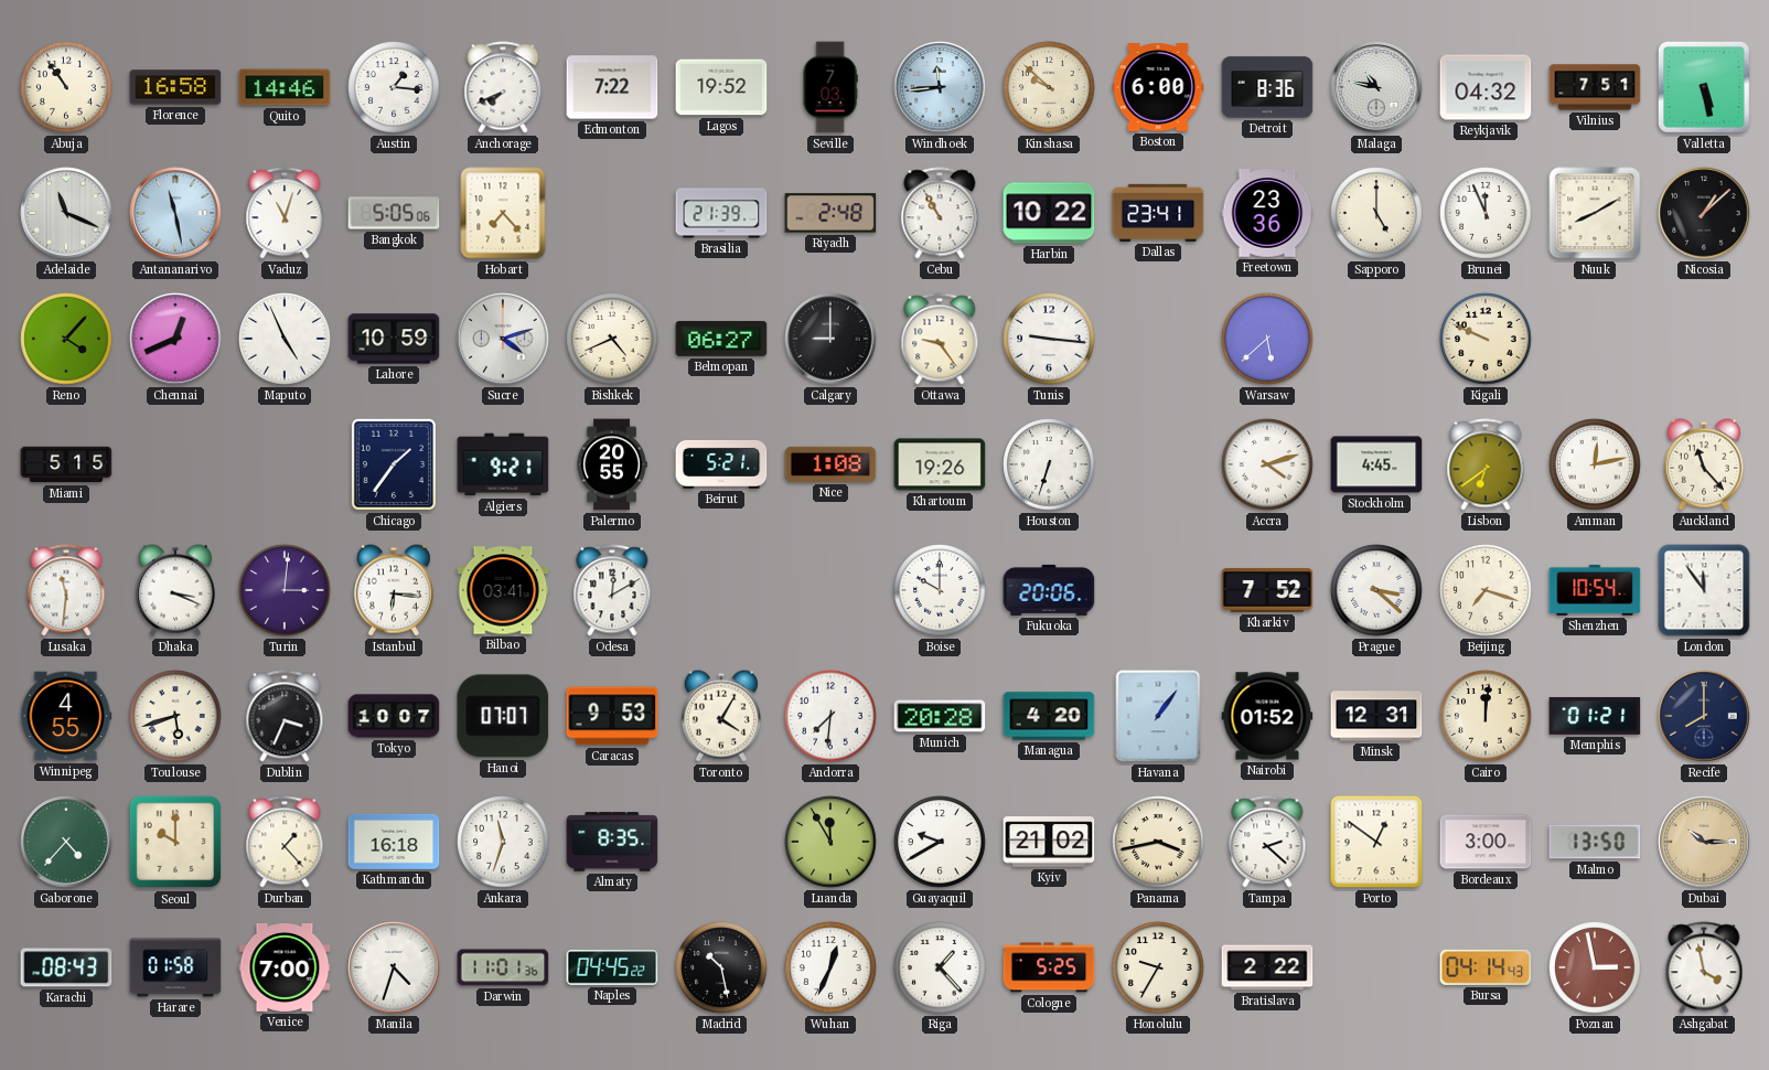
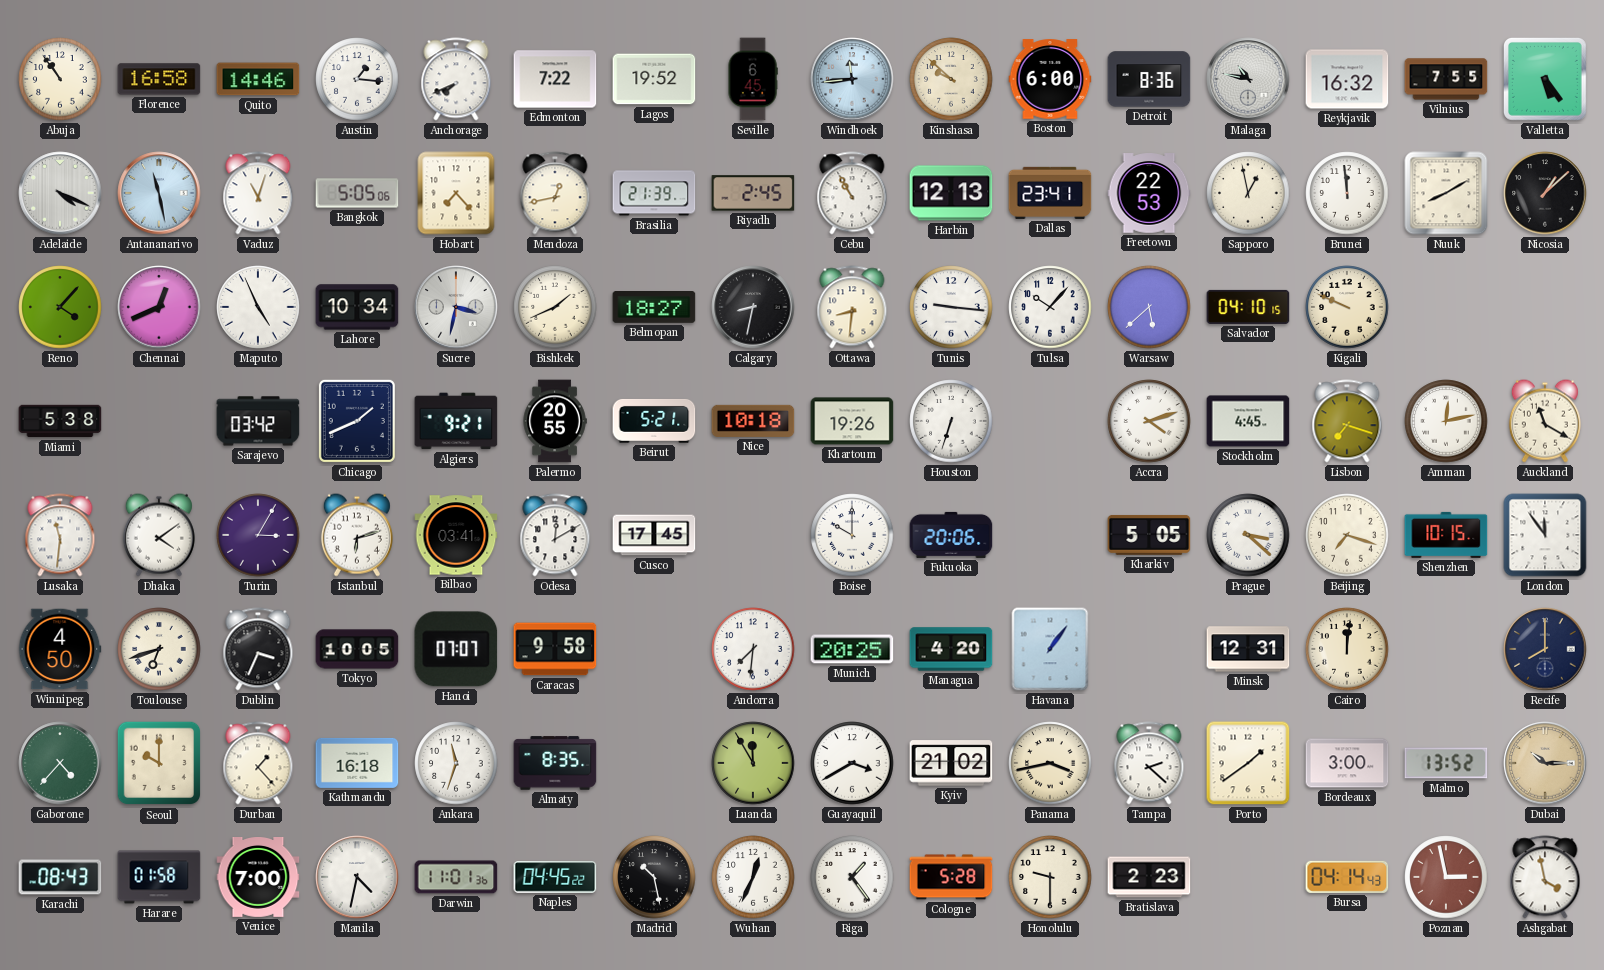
Seville: 7:03 -> 6:45 (753, 79)
Reykjavik: 04:32 -> 16:32 (1347, 79)
Vilnius: 7:51 -> 7:55 (1446, 79)
Valletta: 5:28 -> 5:24 (1545, 79)
Adelaide: 11:19 -> 4:19 (60, 193)
Mendoza: none -> 12:43 (555, 193)
Riyadh: 2:48 -> 2:45 (753, 193)
Harbin: 10:22 -> 12:13 (951, 193)
Freetown: 23:36 -> 22:53 (1149, 193)
Sapporo: 5:00 -> 12:58 (1248, 193)
Brunei: 11:56 -> 11:59 (1347, 193)
Lahore: 10:59 -> 10:34 (357, 307)
Sucre: 4:12 -> 3:32 (456, 307)
Bishkek: 4:41 -> 1:41 (555, 307)
Belmopan: 06:27 -> 18:27 (654, 308)
Calgary: 9:00 -> 8:32 (753, 307)
Ottawa: 9:24 -> 8:31 (852, 307)
Tulsa: none -> 10:07 (1050, 307)
Salvador: none -> 04:10 (1248, 307)
Miami: 5:15 -> 5:38 (60, 421)
Sarajevo: none -> 03:42 (258, 421)
Chicago: 1:36 -> 1:41 (357, 421)
Nice: 1:08 -> 10:18 (753, 421)
Lisbon: 6:39 -> 7:18 (1347, 421)
Auckland: 11:23 -> 11:20 (1545, 421)
Dhaka: 3:19 -> 4:09 (159, 535)
Turin: 3:01 -> 3:05 (258, 535)
Istanbul: 6:16 -> 6:12 (357, 535)
Cusco: none -> 17:45 (654, 535)
Kharkiv: 7:52 -> 5:05 (1149, 535)
Shenzhen: 10:54 -> 10:15 (1446, 535)
Winnipeg: 4:55 -> 4:50 (60, 649)
Toulouse: 5:42 -> 6:42 (159, 649)
Tokyo: 10:07 -> 10:05 (357, 649)
Caracas: 9:53 -> 9:58 (555, 649)
Toronto: 4:05 -> none (721, 716)
Munich: 20:28 -> 20:25 (852, 649)
Nairobi: 01:52 -> none (1267, 716)
Memphis: 01:21 -> none (1595, 716)
Guayaquil: 9:40 -> 3:40 (852, 763)
Porto: 12:51 -> 1:39 (1248, 763)
Malmo: 13:50 -> 13:52 (1446, 763)
Manila: 4:33 -> 4:32 (357, 877)
Riga: 1:23 -> 1:24 (852, 877)
Cologne: 5:25 -> 5:28 (951, 877)
Honolulu: 9:35 -> 9:30 (1050, 877)
Bratislava: 2:22 -> 2:23 (1149, 877)
